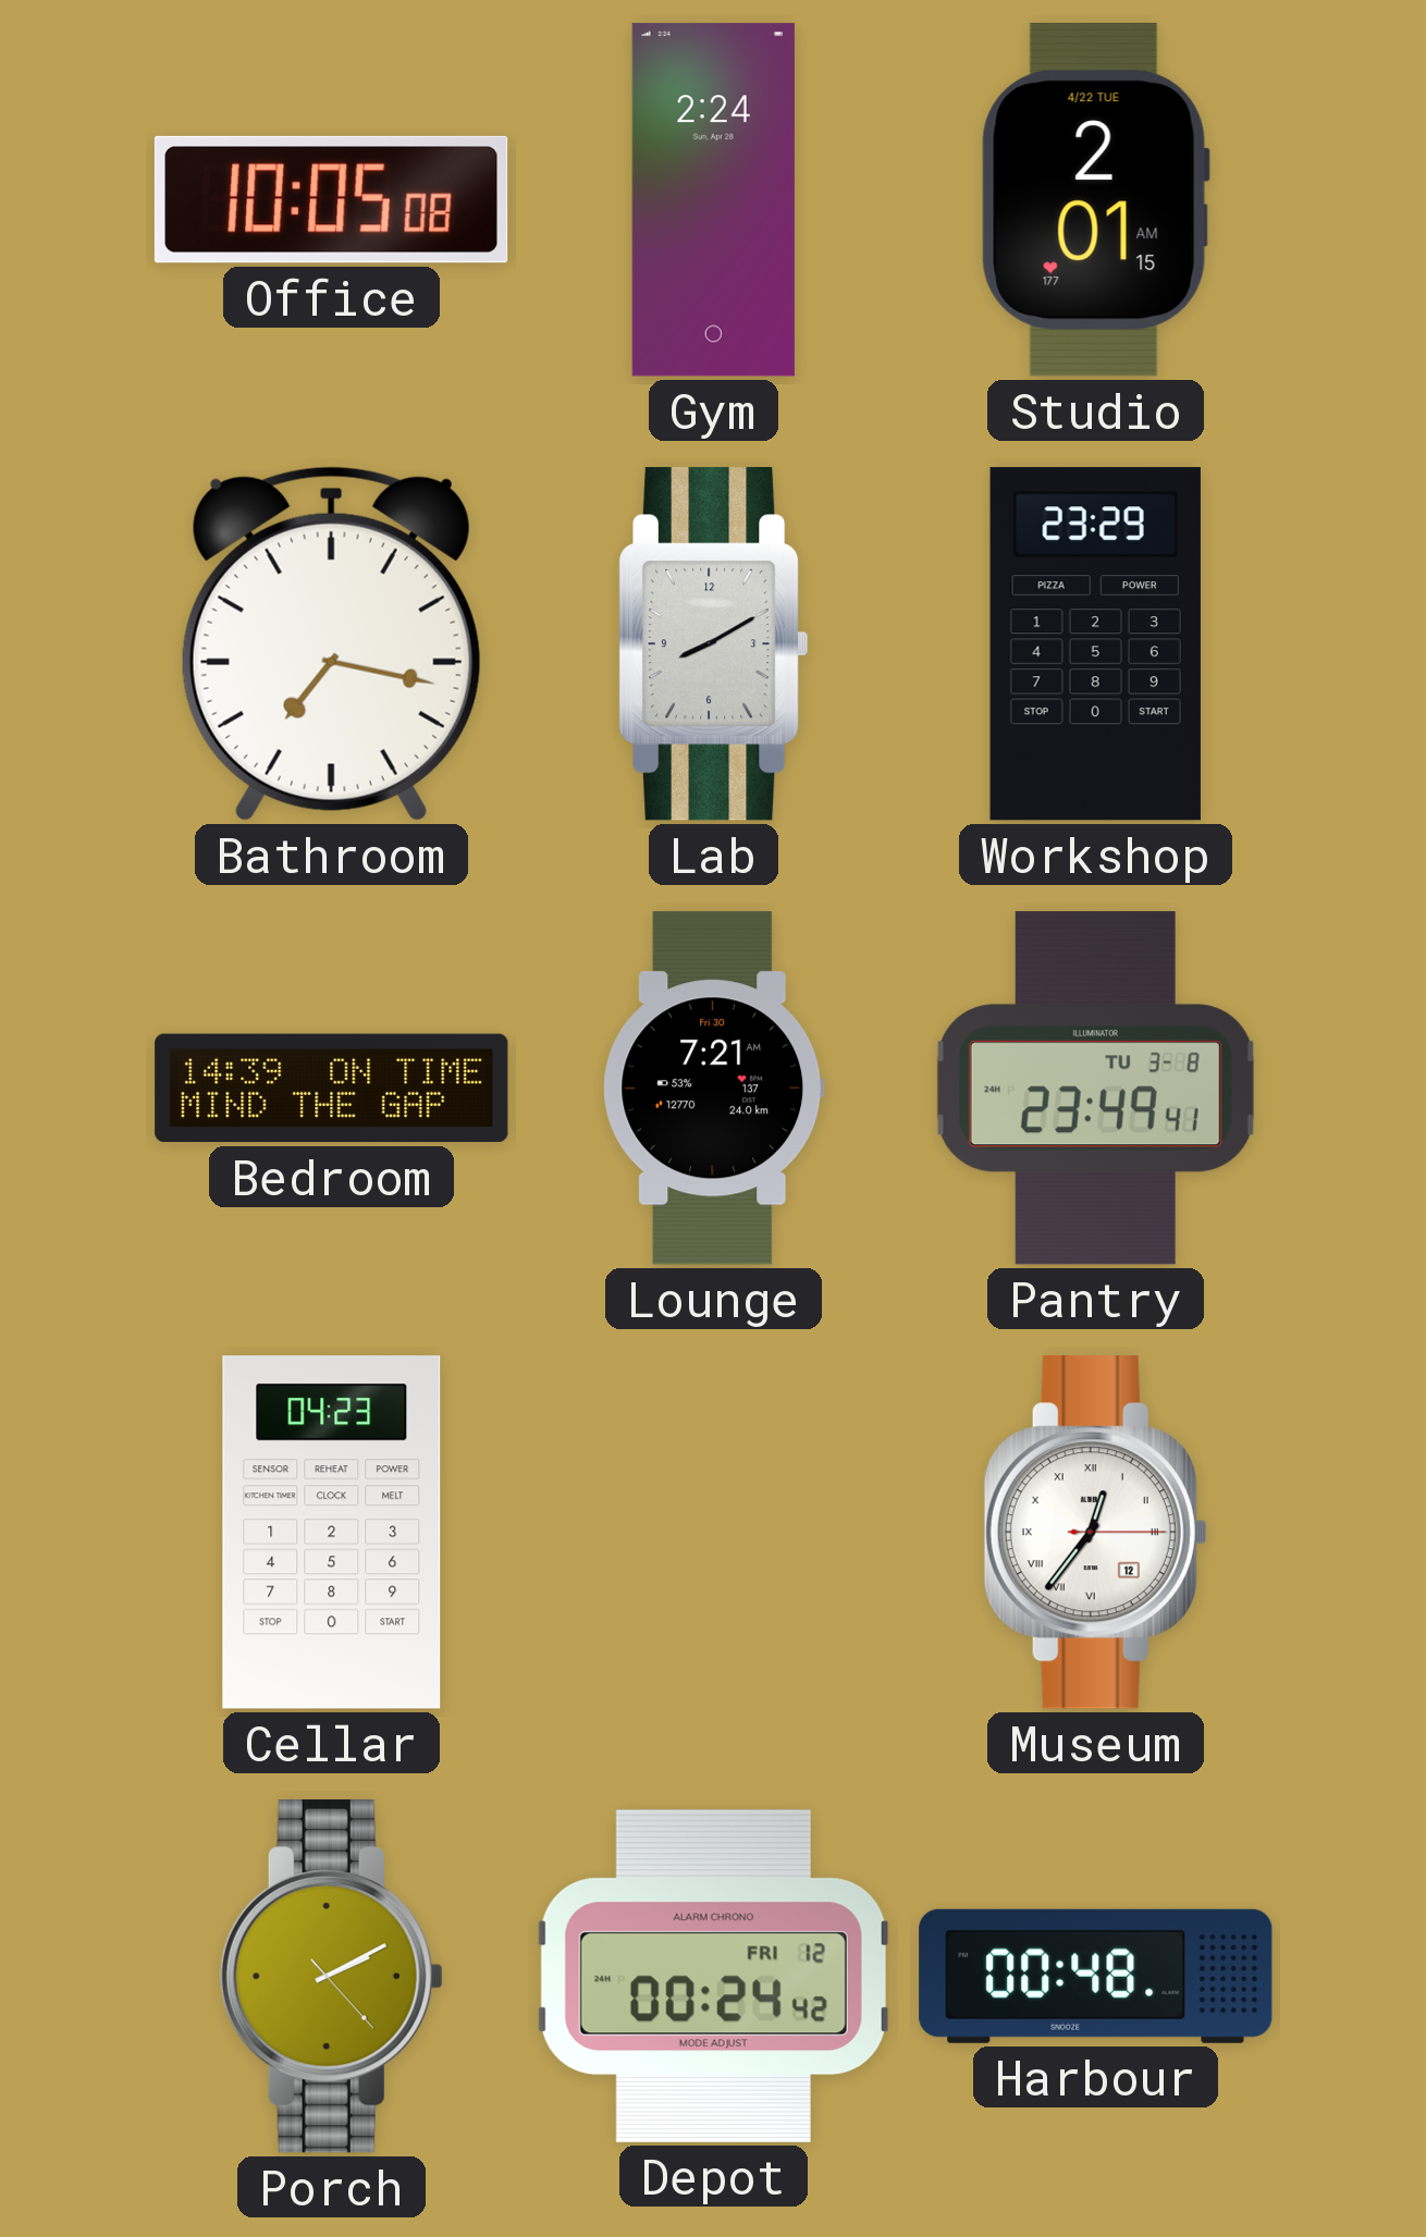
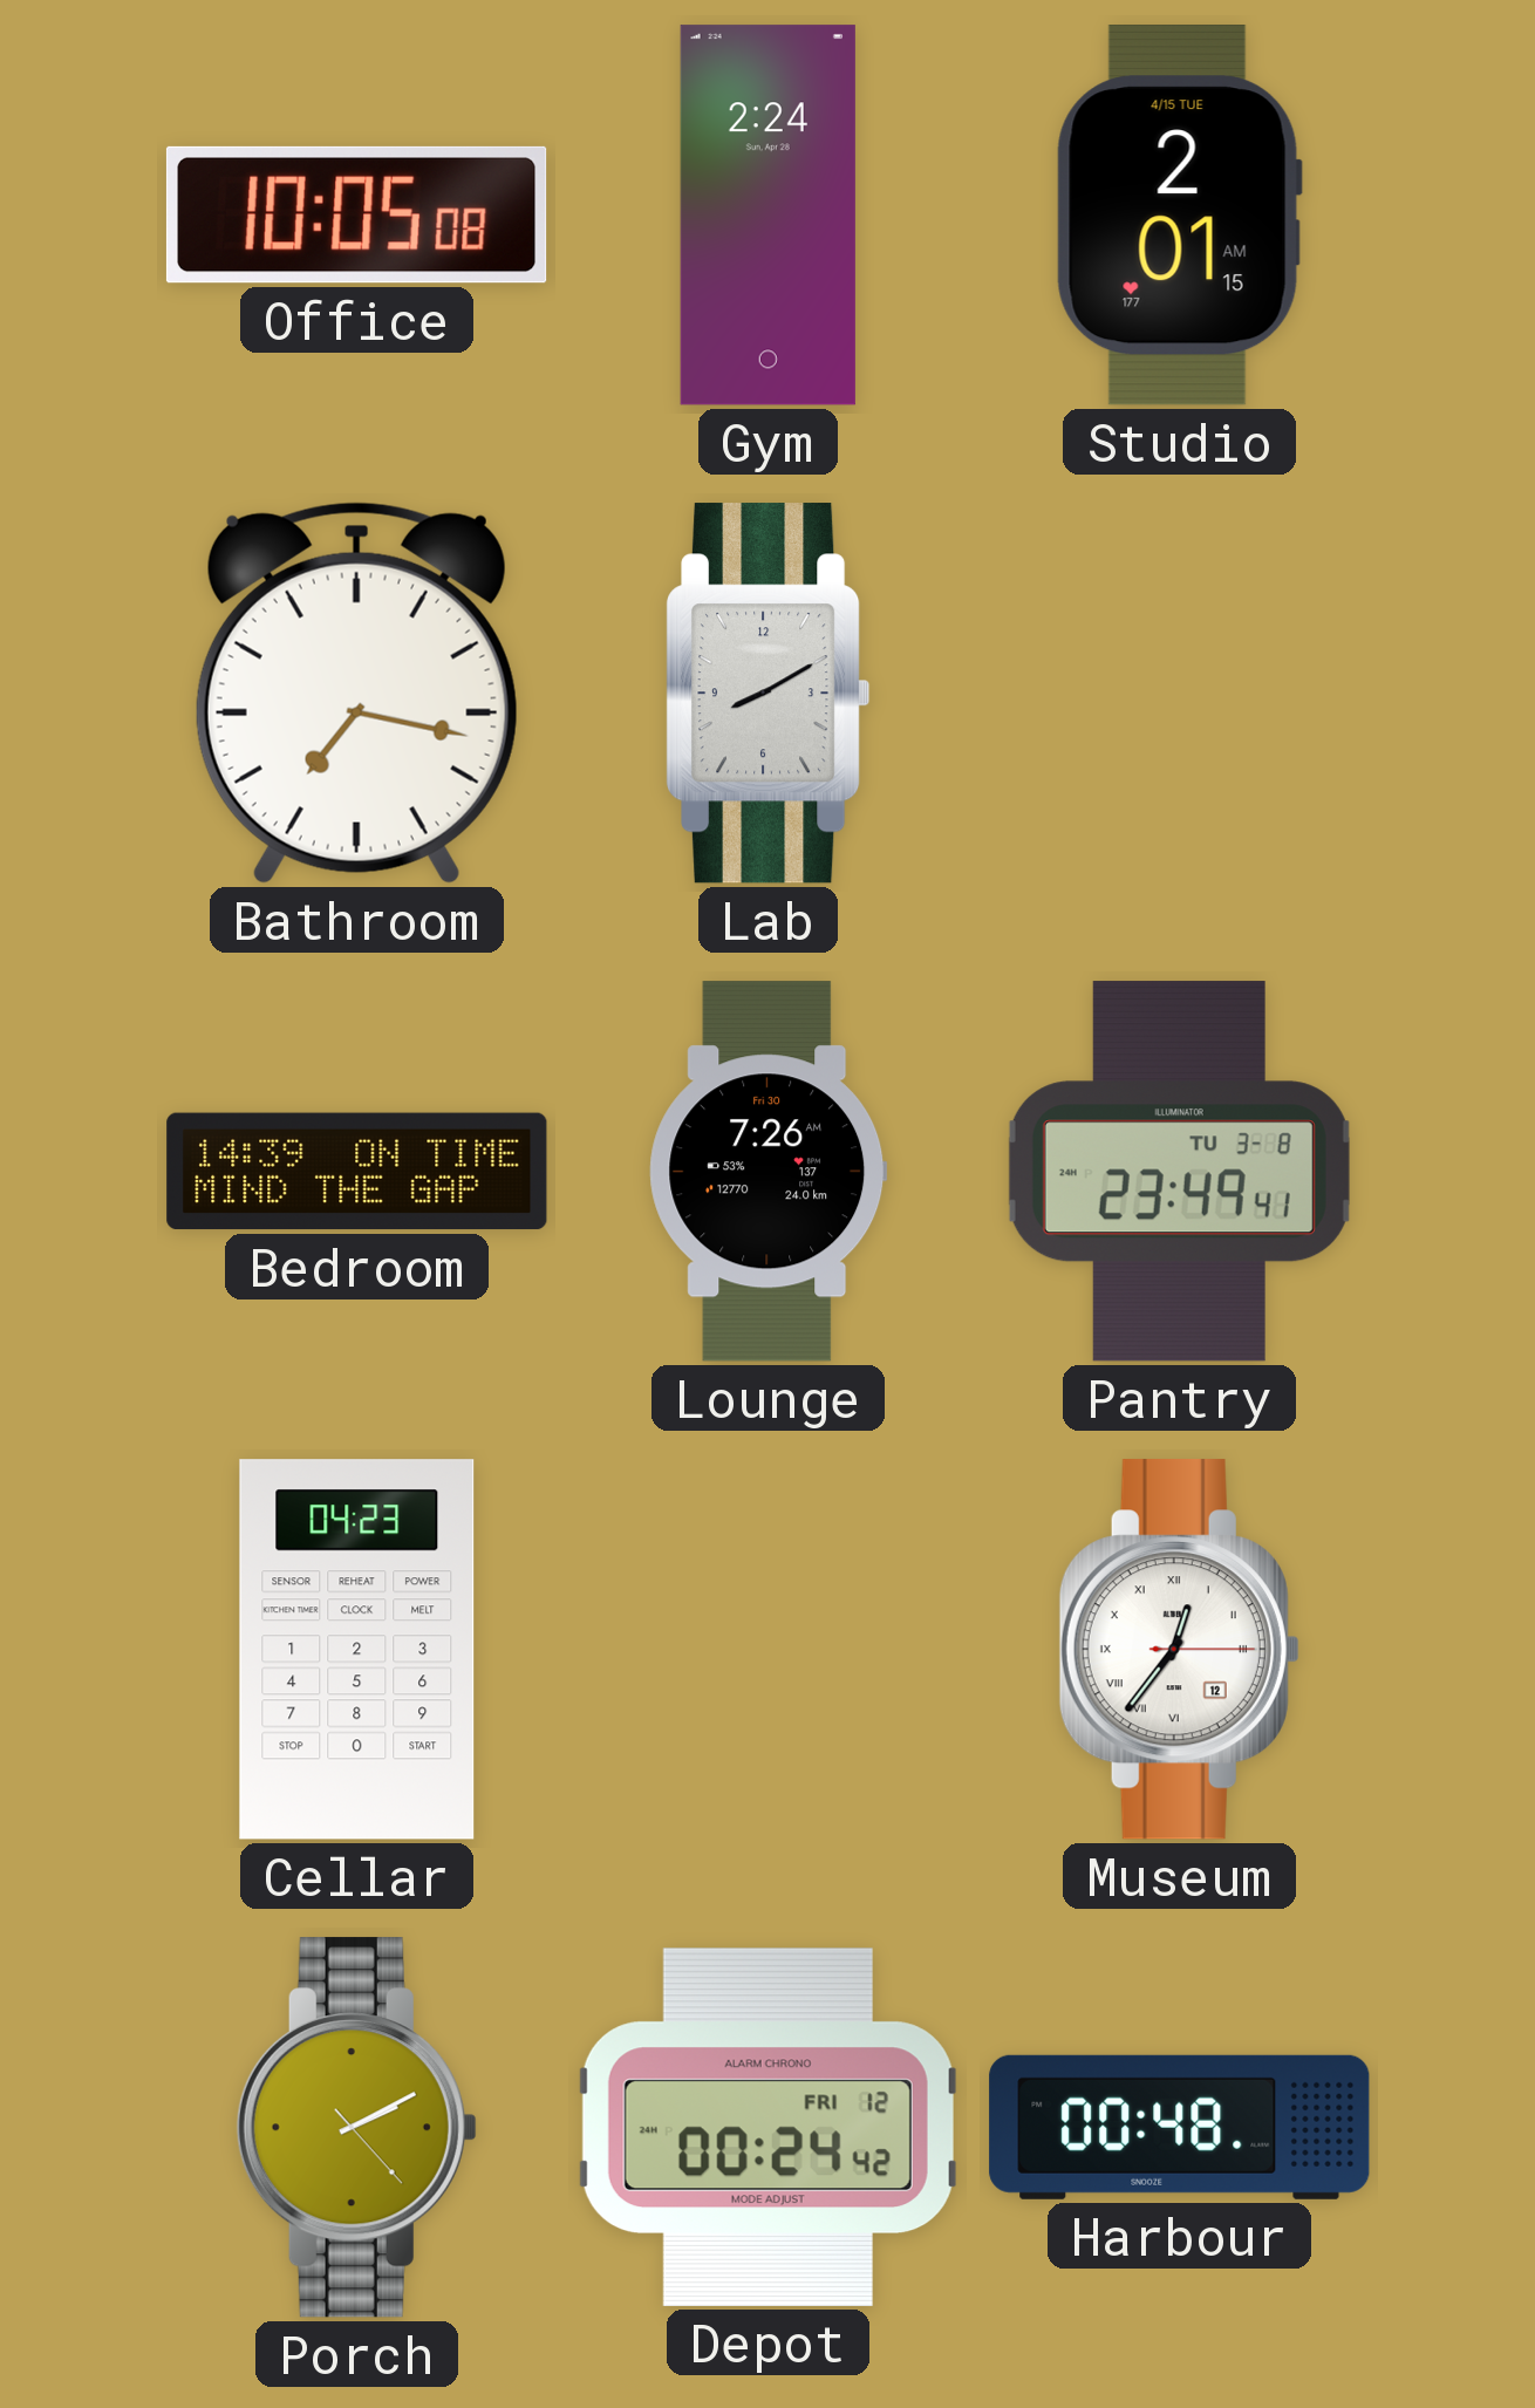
Studio date: 4/22 TUE -> 4/15 TUE (1179, 216)
Workshop: 23:29 -> none (1095, 644)
Lounge: 7:21 -> 7:26 (769, 1172)
